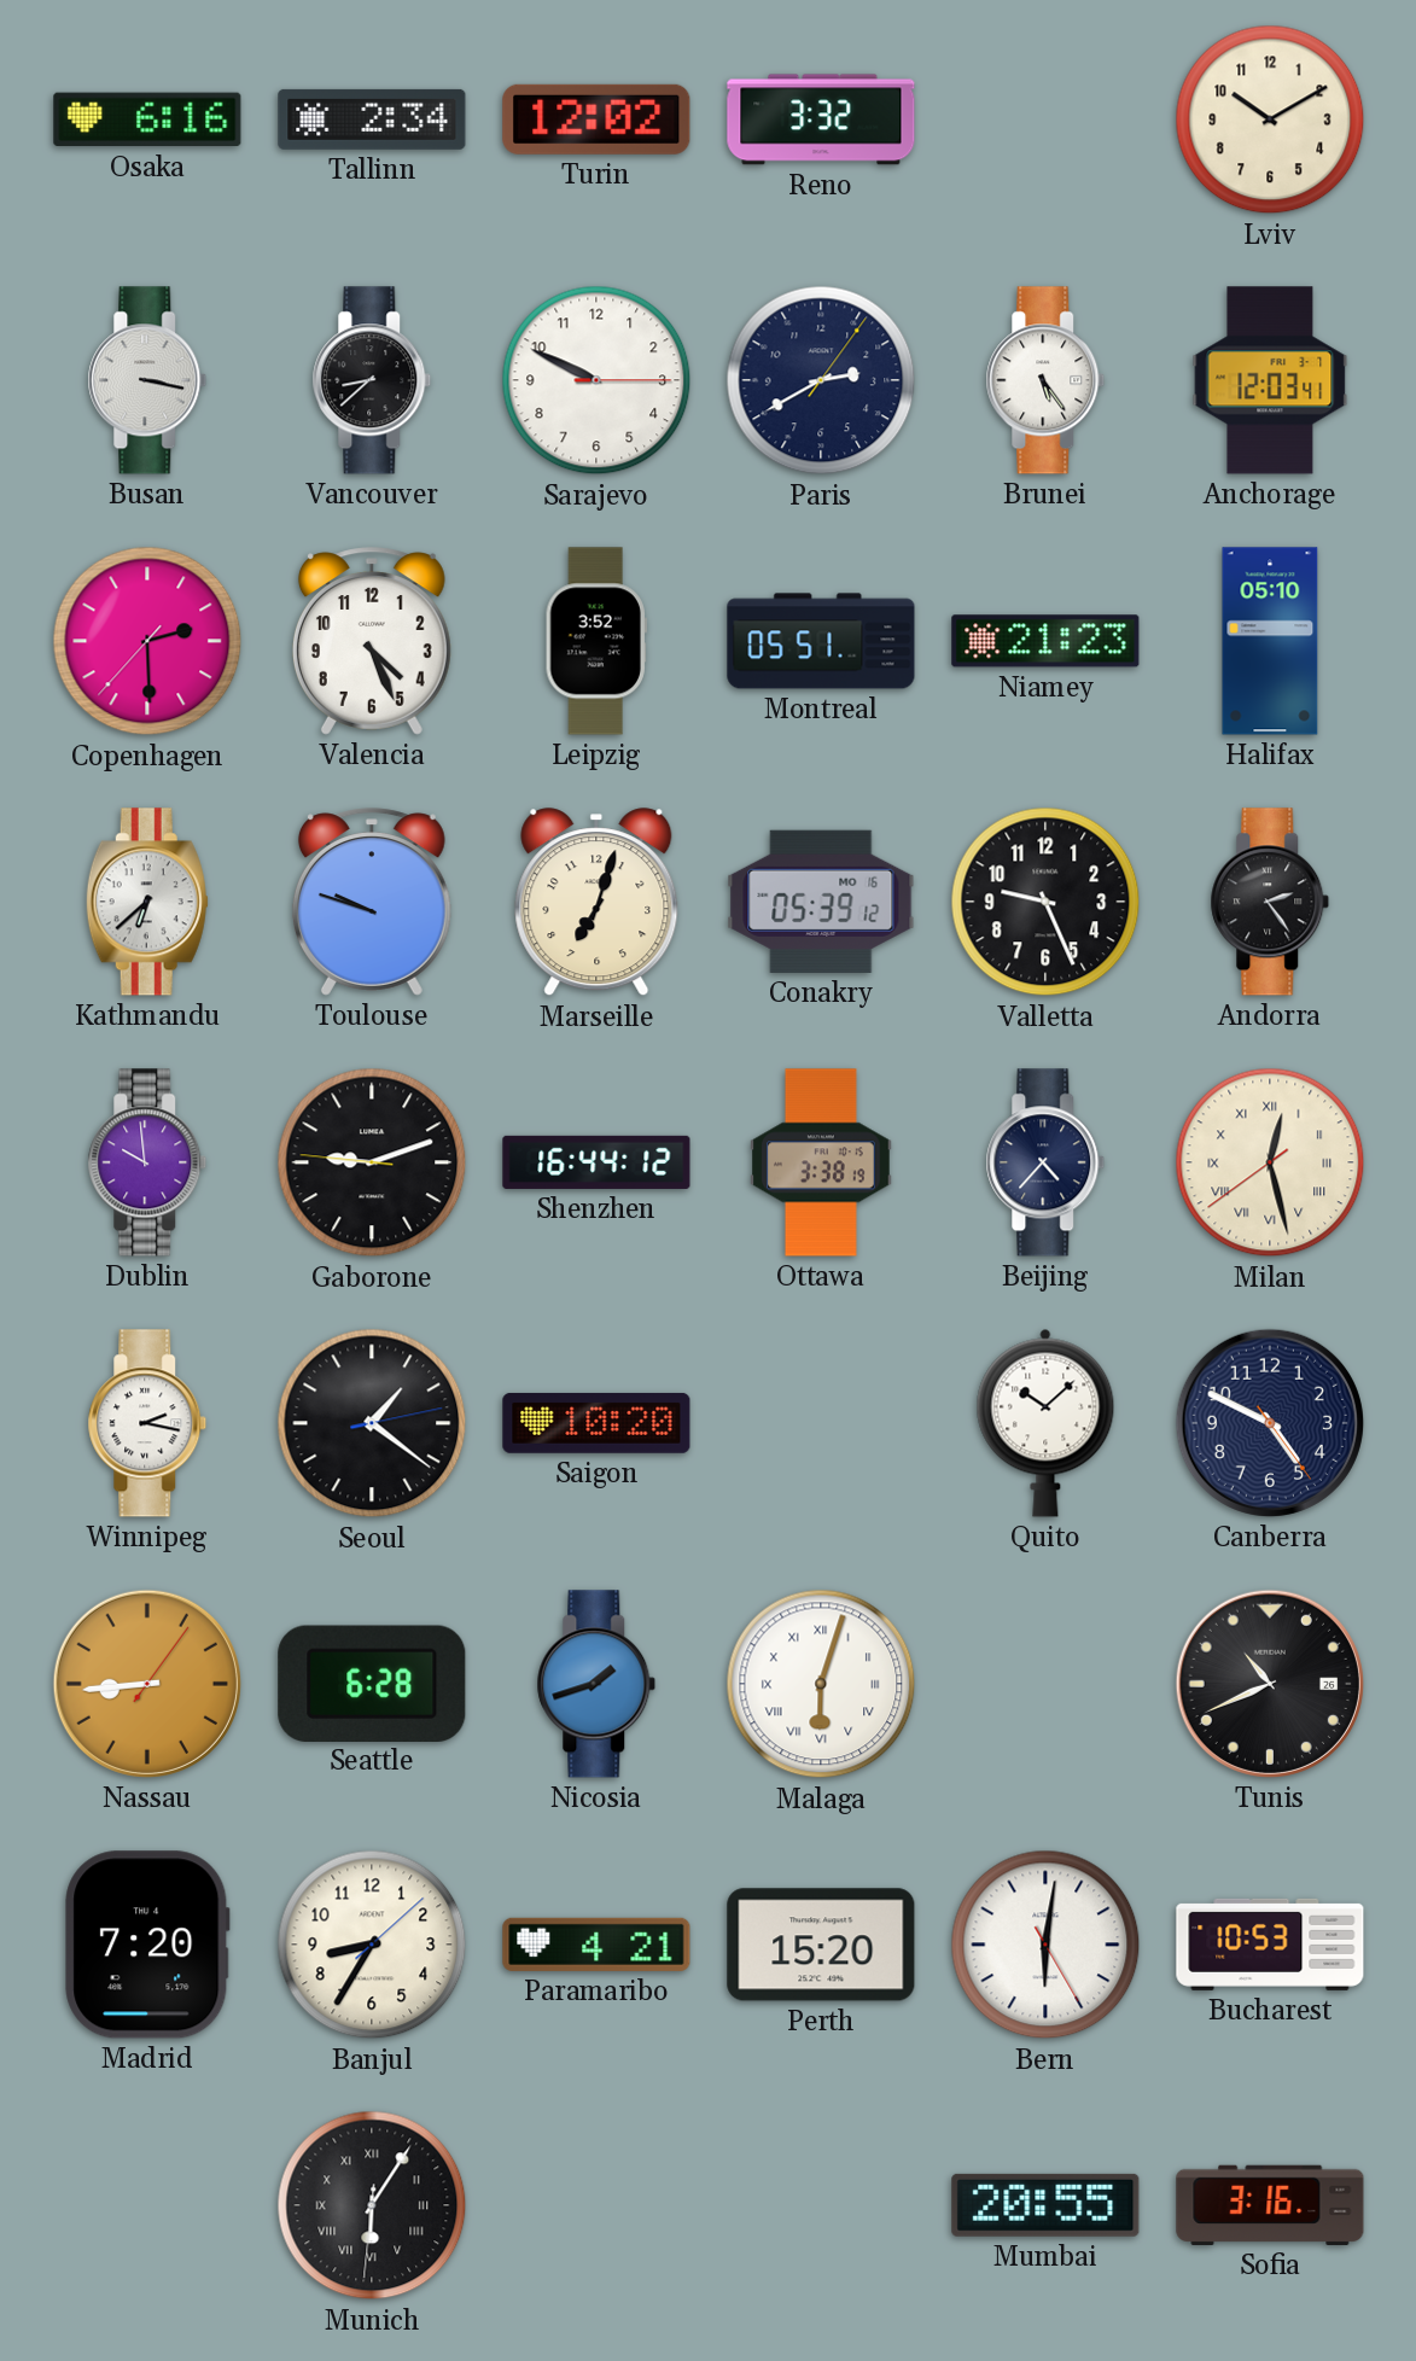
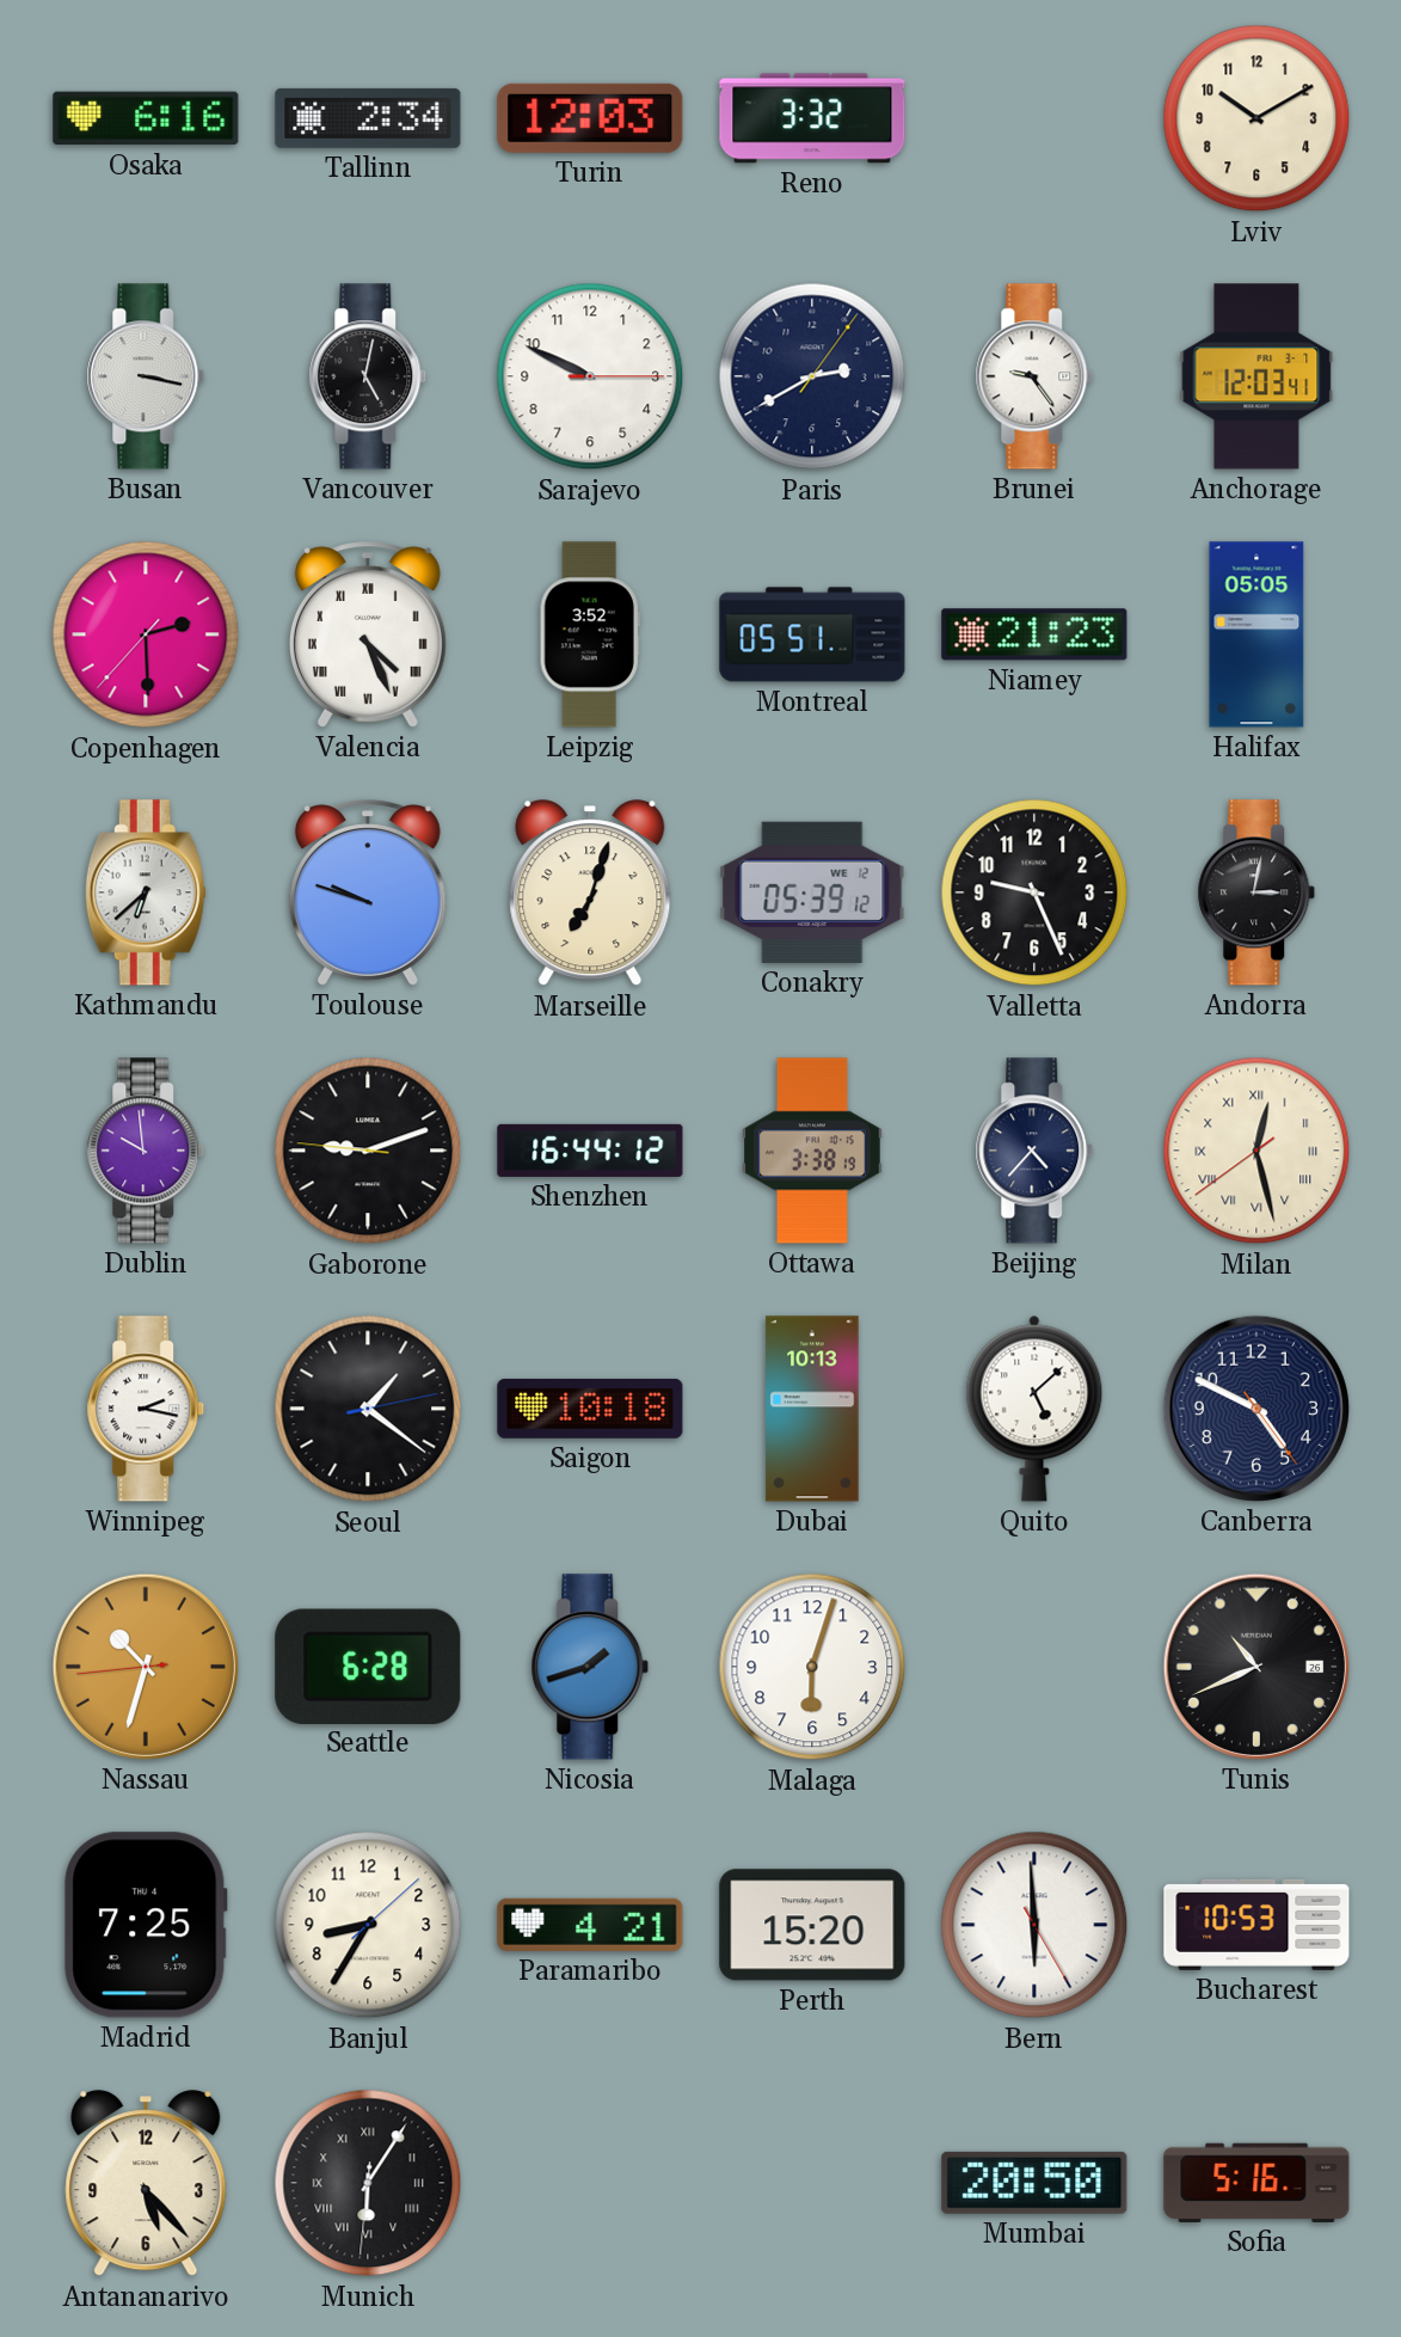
Turin: 12:02 -> 12:03 (590, 118)
Vancouver: 8:38 -> 5:02 (368, 376)
Brunei: 5:24 -> 9:24 (1034, 376)
Valencia numerals: Arabic -> Roman (368, 634)
Halifax: 05:10 -> 05:05 (1256, 634)
Conakry date: MO 16 -> WE 12 (812, 893)
Andorra: 2:24 -> 3:02 (1256, 893)
Saigon: 10:20 -> 10:18 (590, 1409)
Dubai: none -> 10:13 (812, 1409)
Quito: 10:08 -> 5:08 (1034, 1409)
Nassau: 8:44 -> 10:32 (146, 1667)
Malaga numerals: Roman -> Arabic (812, 1667)
Madrid: 7:20 -> 7:25 (146, 1925)
Bern: 6:01 -> 5:59 (1034, 1925)
Antananarivo: none -> 5:23 (146, 2184)
Mumbai: 20:55 -> 20:50 (1034, 2183)
Sofia: 3:16 -> 5:16 (1256, 2183)
